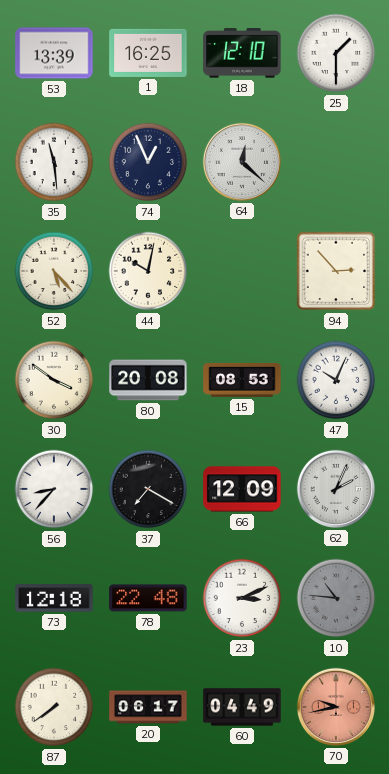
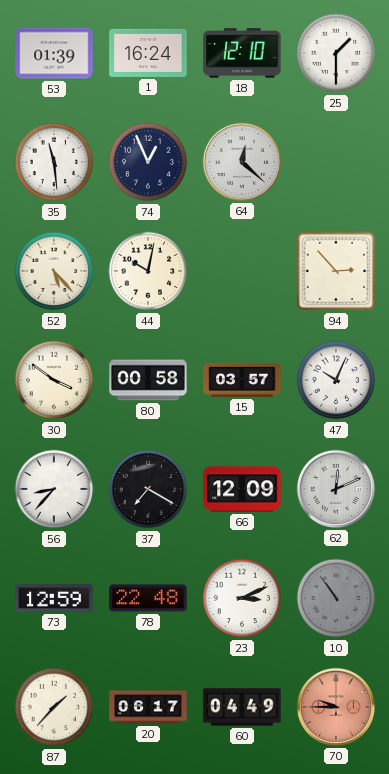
53: 13:39 -> 01:39 (54, 53)
1: 16:25 -> 16:24 (148, 53)
80: 20:08 -> 00:58 (148, 380)
15: 08:53 -> 03:57 (242, 380)
62: 2:04 -> 12:11 (336, 489)
73: 12:18 -> 12:59 (54, 598)
10: 10:46 -> 10:54 (336, 598)
87: 7:39 -> 1:37 (54, 707)
70: 9:43 -> 9:45 (336, 707)
